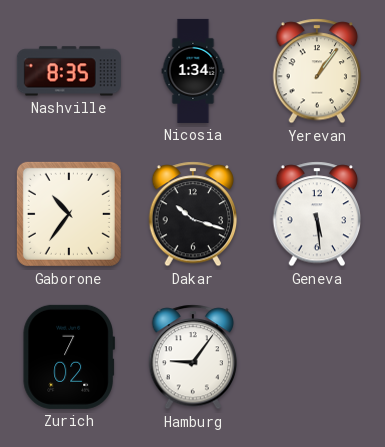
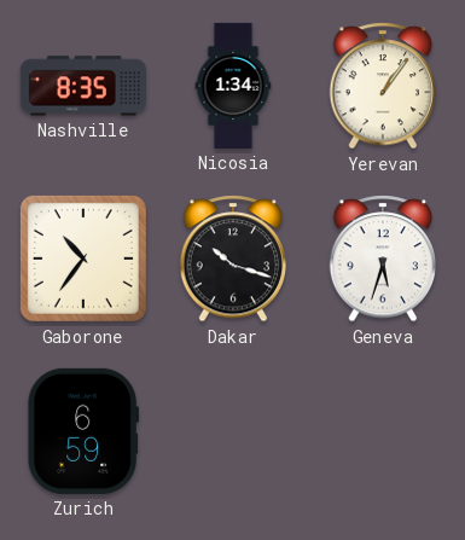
Geneva: 5:29 -> 5:33 (383, 259)
Zurich: 7:02 -> 6:59 (83, 431)
Hamburg: 9:06 -> none (193, 357)
